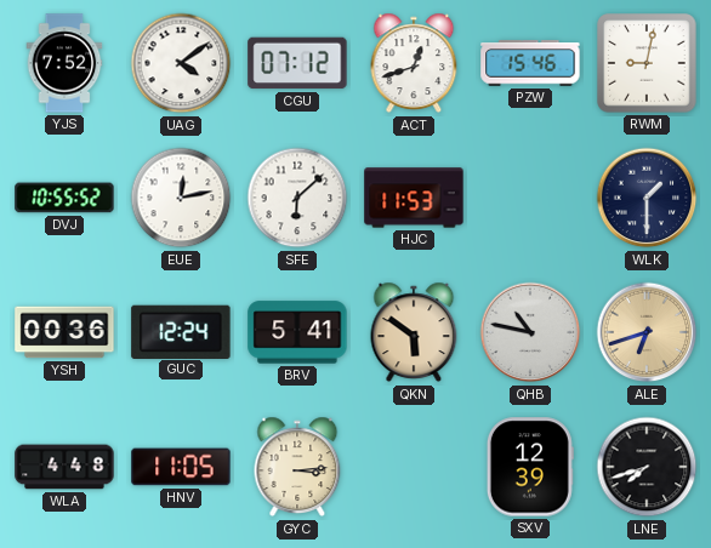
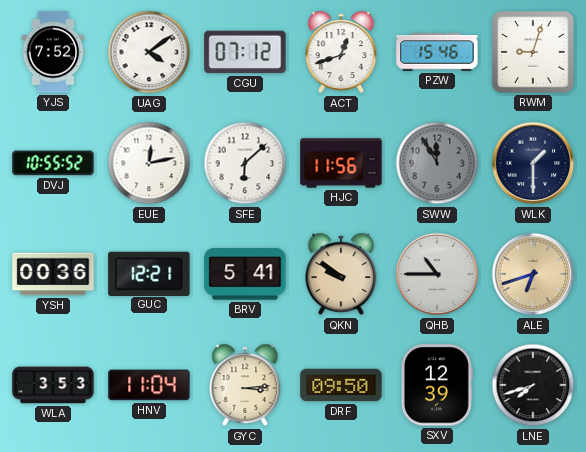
RWM: 9:02 -> 9:03 (533, 52)
HJC: 11:53 -> 11:56 (341, 163)
SWW: none -> 11:55 (437, 163)
GUC: 12:24 -> 12:21 (149, 273)
QKN: 5:51 -> 9:51 (341, 274)
QHB: 10:47 -> 10:45 (437, 274)
WLA: 4:48 -> 3:53 (53, 385)
HNV: 11:05 -> 11:04 (149, 385)
DRF: none -> 09:50 (341, 385)
